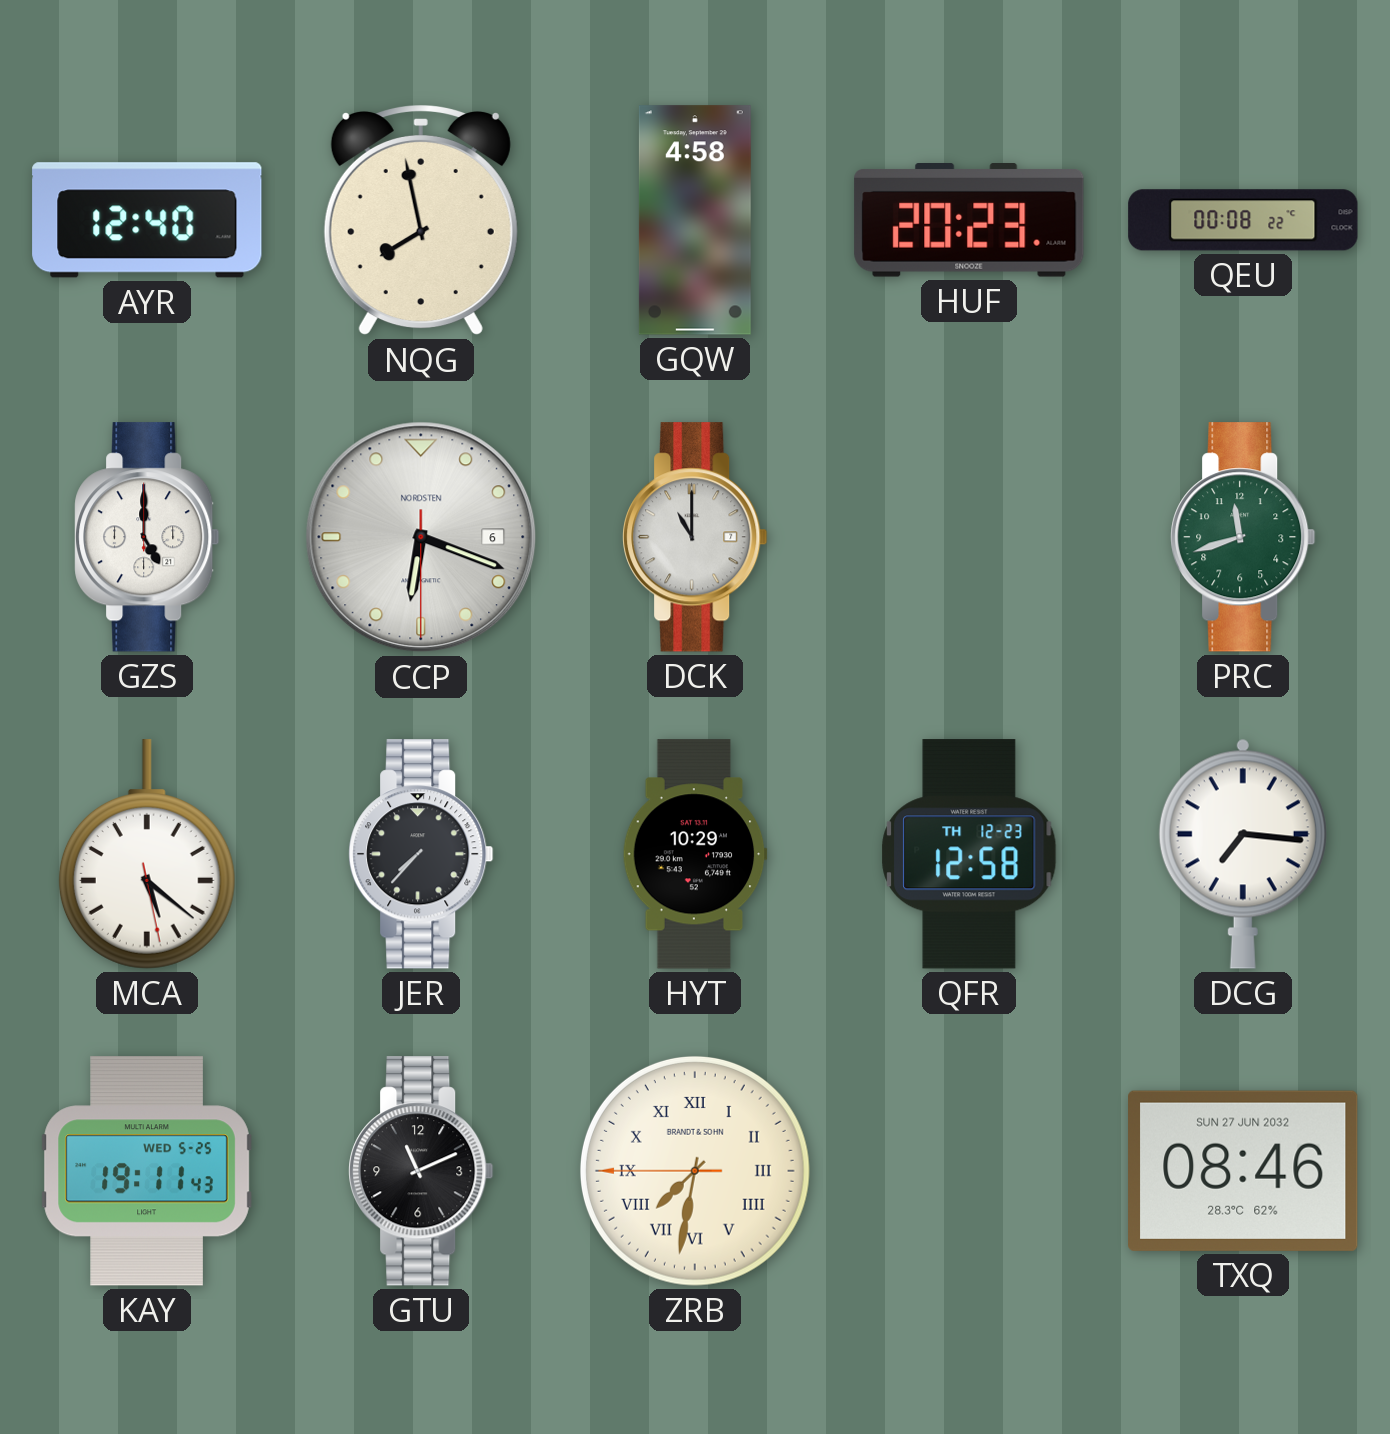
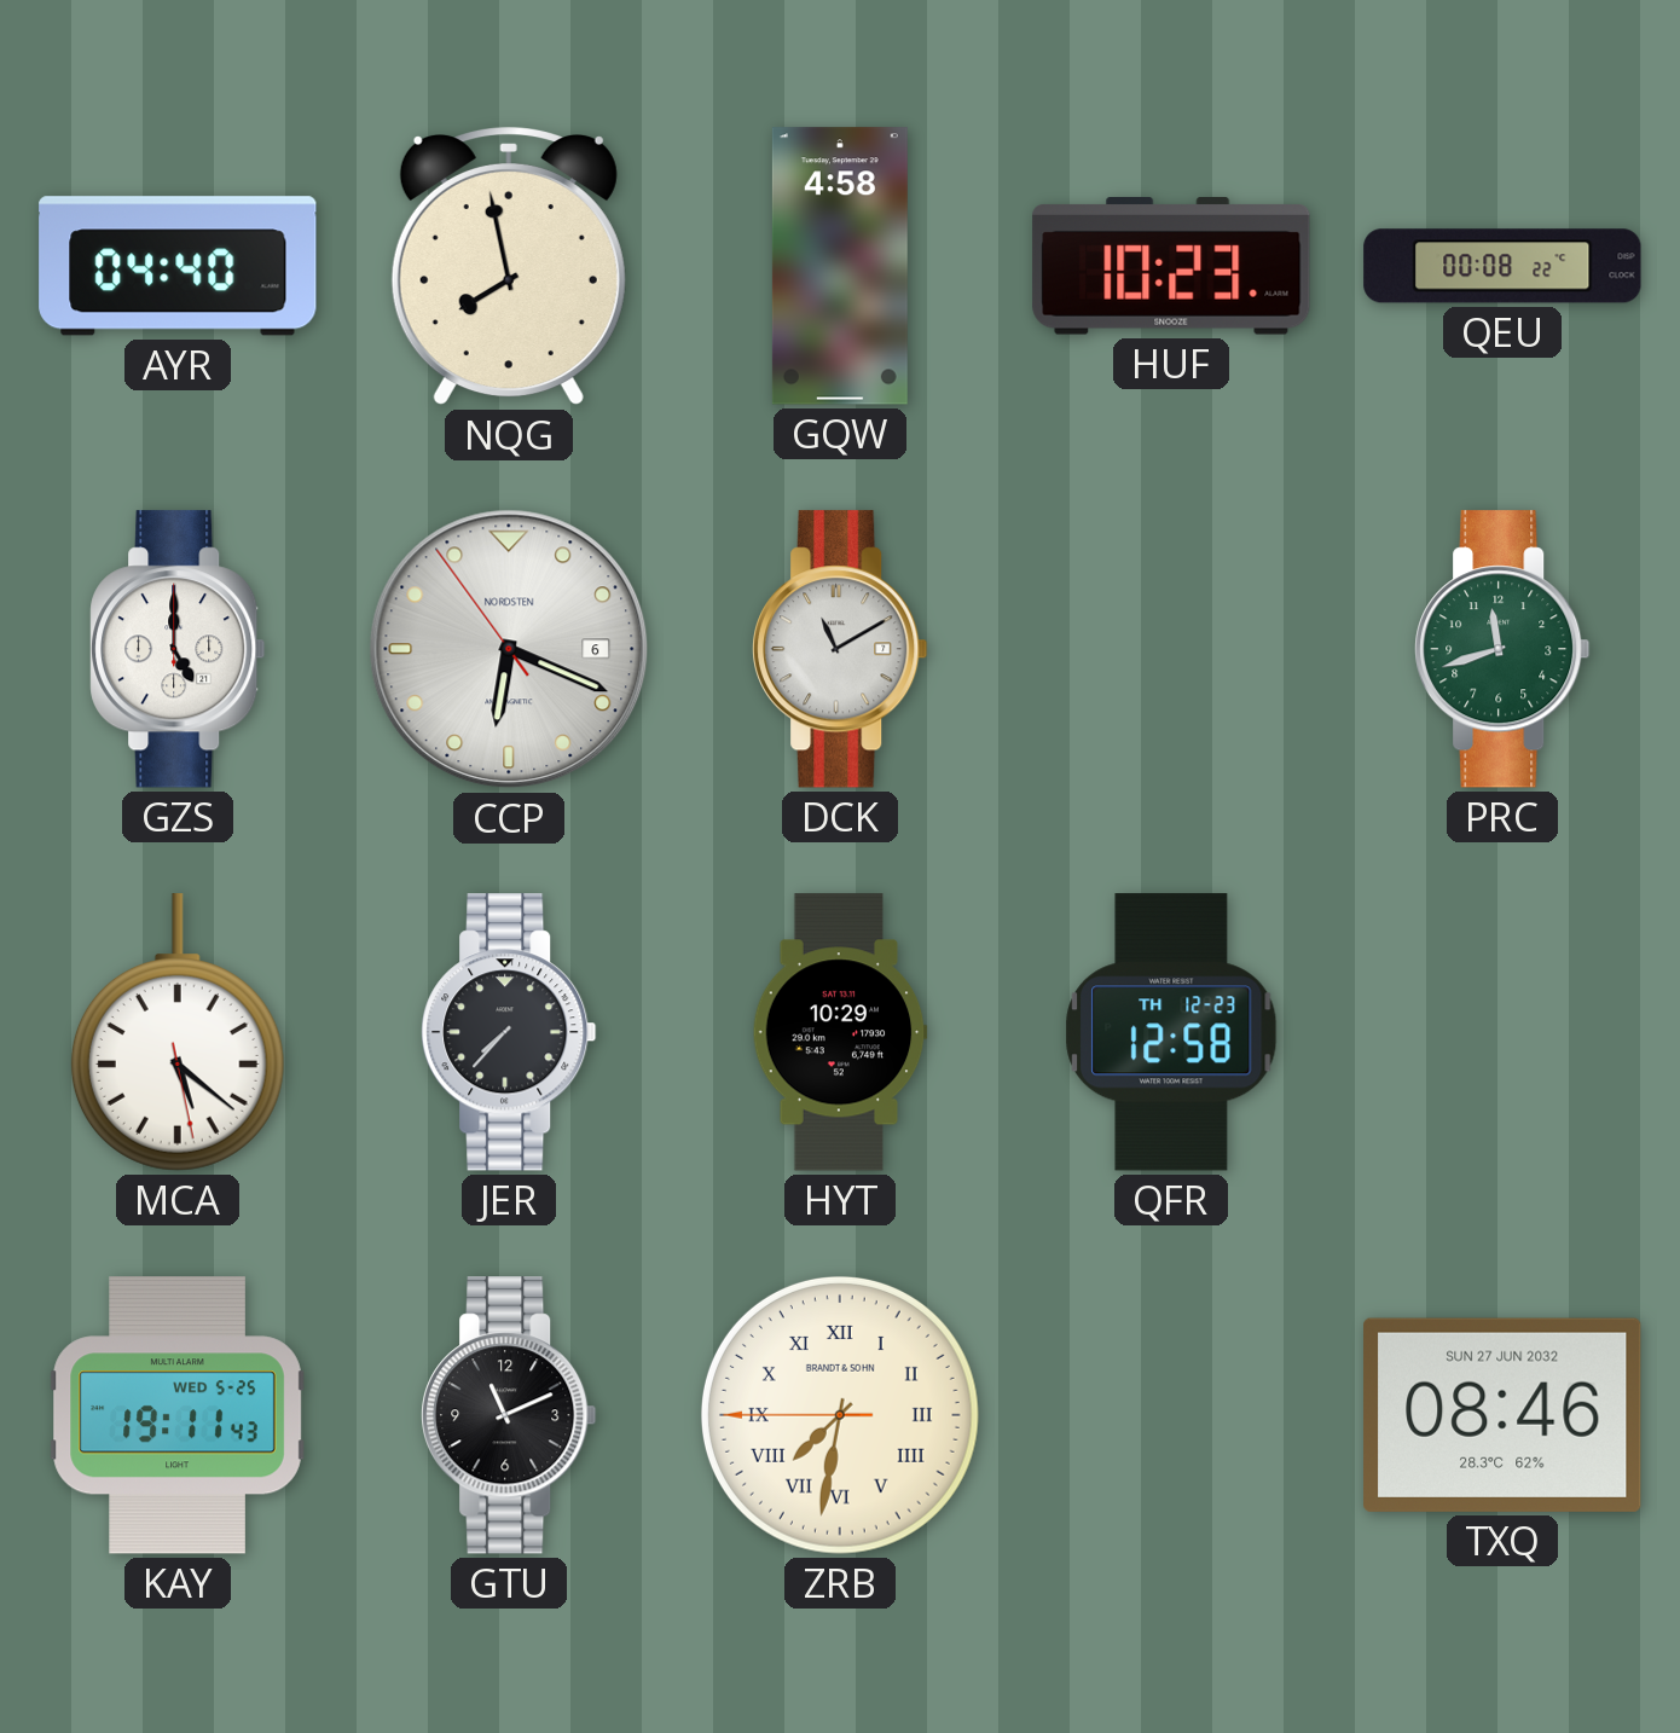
AYR: 12:40 -> 04:40 (178, 266)
HUF: 20:23 -> 10:23 (1171, 266)
CCP: 6:18:30 -> 6:18:54 (509, 649)
DCK: 11:00 -> 11:10 (840, 649)
DCG: 7:16 -> none (1243, 854)
